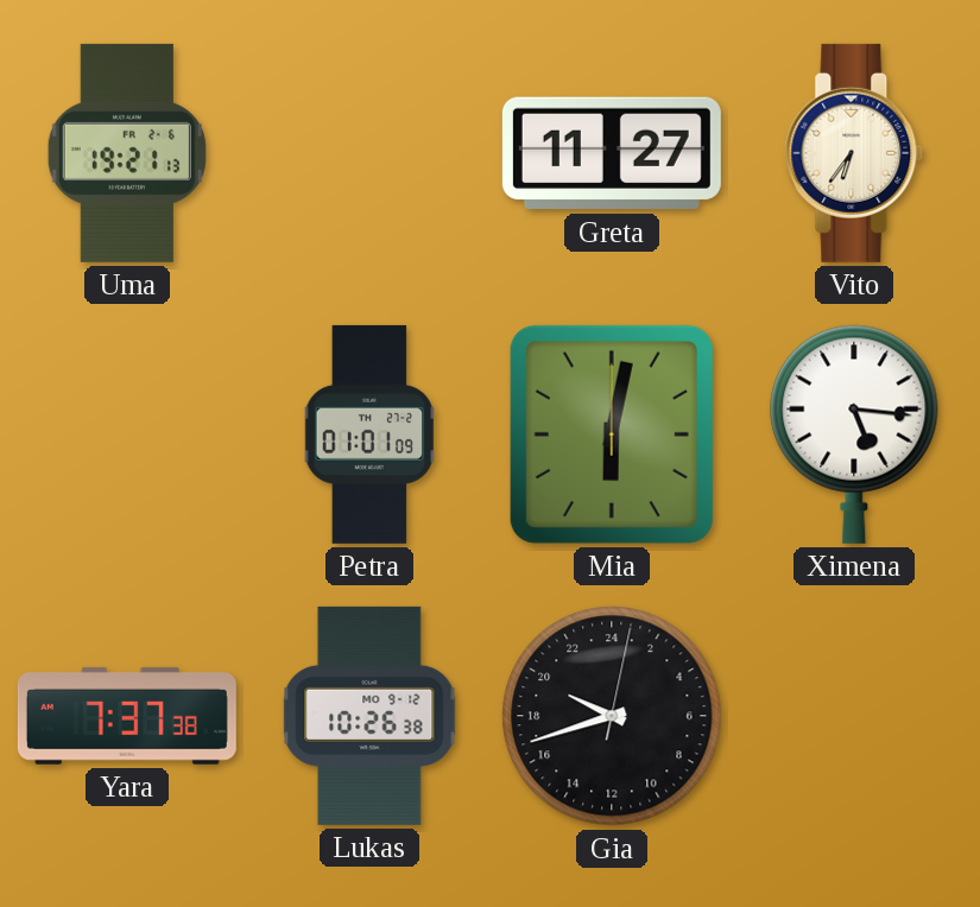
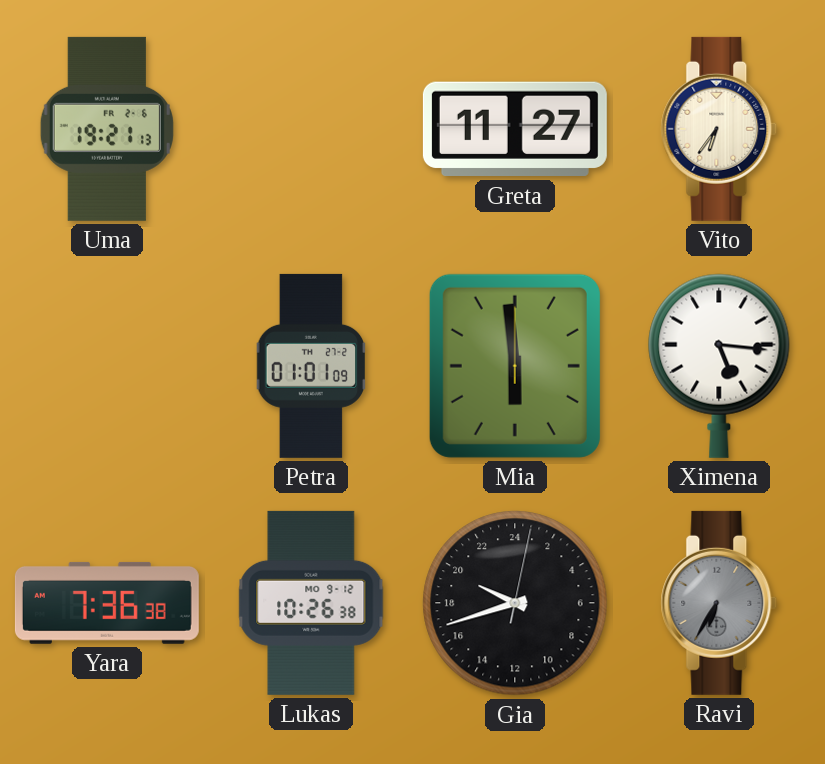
Mia: 6:02 -> 5:59 (515, 366)
Yara: 7:37 -> 7:36 (107, 603)
Ravi: none -> 6:35 (719, 603)
